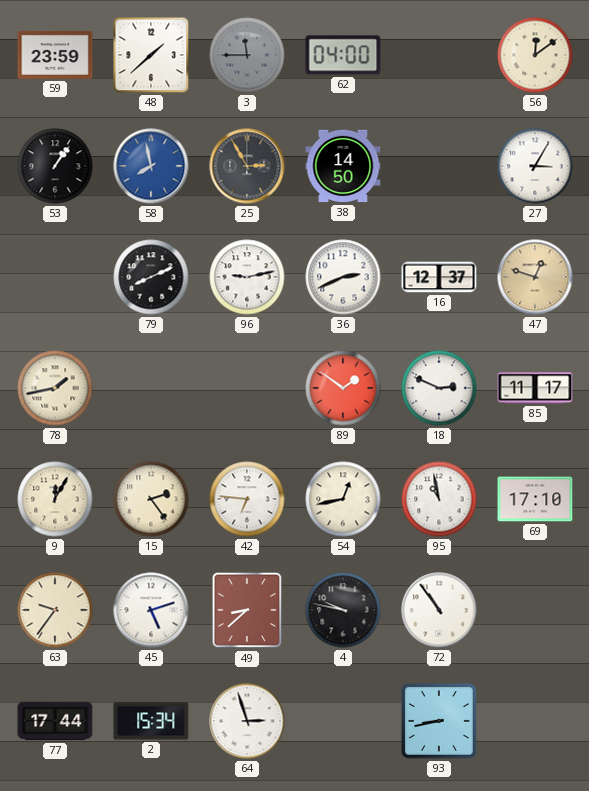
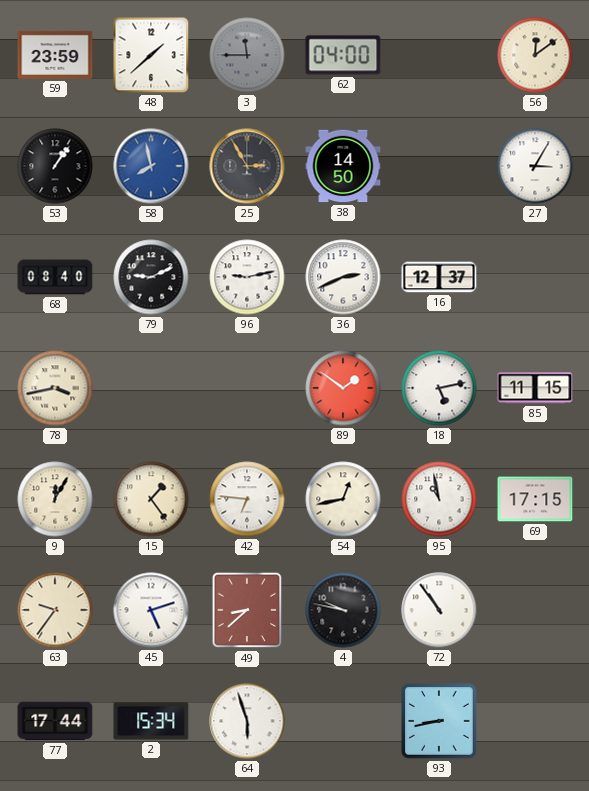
68: none -> 08:40 (55, 277)
79: 8:11 -> 9:11 (151, 277)
47: 12:48 -> none (535, 277)
78: 1:43 -> 3:43 (55, 388)
18: 2:49 -> 5:13 (439, 388)
85: 11:17 -> 11:15 (535, 388)
15: 2:24 -> 1:24 (151, 499)
69: 17:10 -> 17:15 (535, 499)
64: 2:57 -> 5:57 (247, 721)
